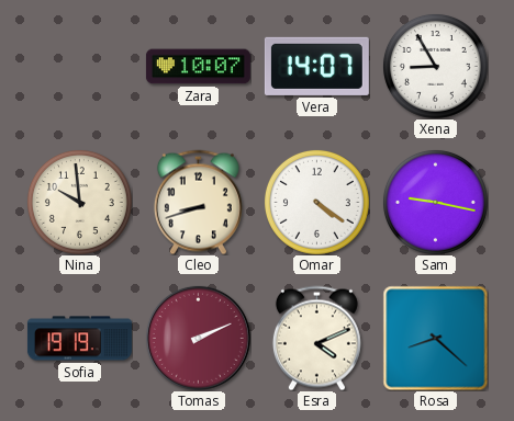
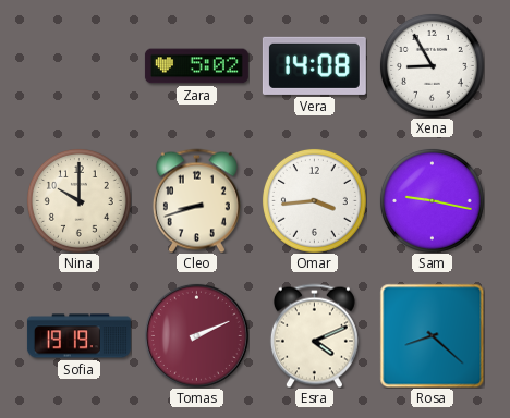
Zara: 10:07 -> 5:02 (196, 66)
Vera: 14:07 -> 14:08 (314, 65)
Nina: 9:59 -> 10:00 (78, 200)
Omar: 4:21 -> 3:44 (314, 200)
